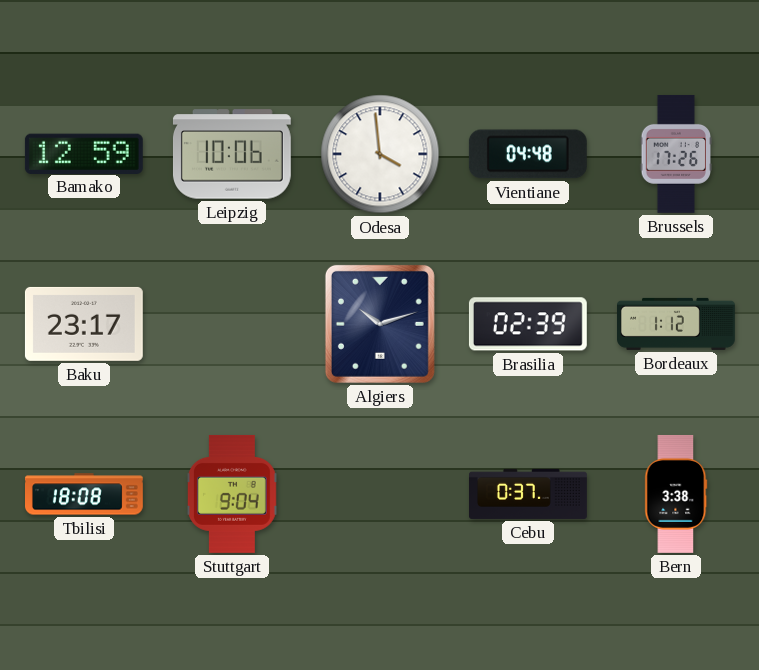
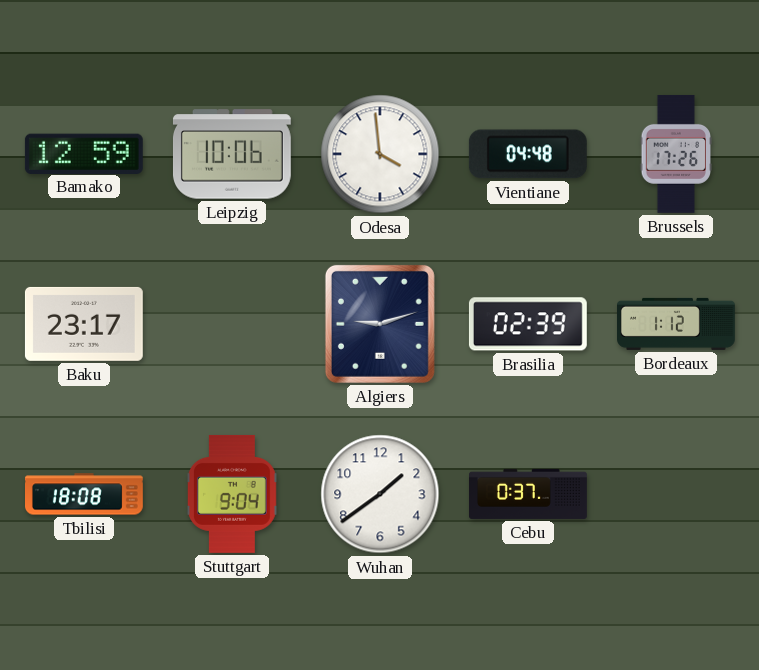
Algiers: 10:12 -> 9:12 (380, 324)
Wuhan: none -> 1:39 (380, 494)
Bern: 3:38 -> none (676, 494)
